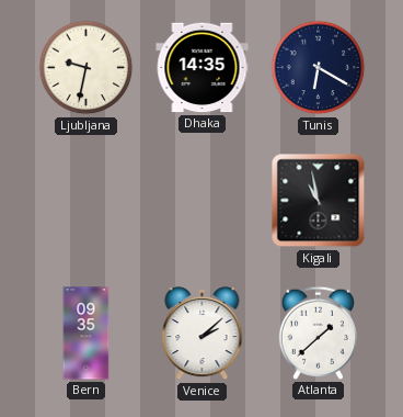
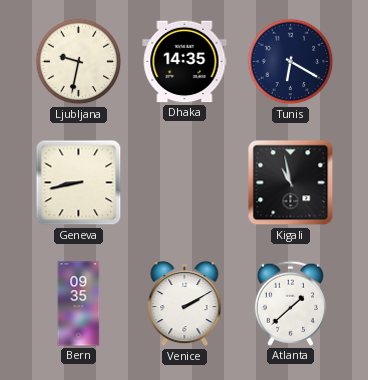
Geneva: none -> 8:43 (79, 183)
Venice: 2:08 -> 2:10 (185, 304)
